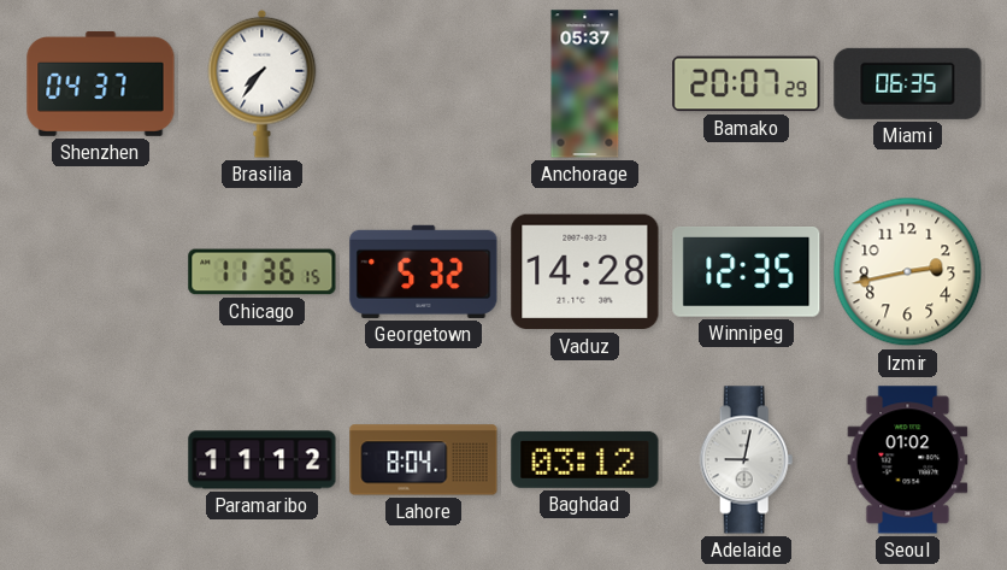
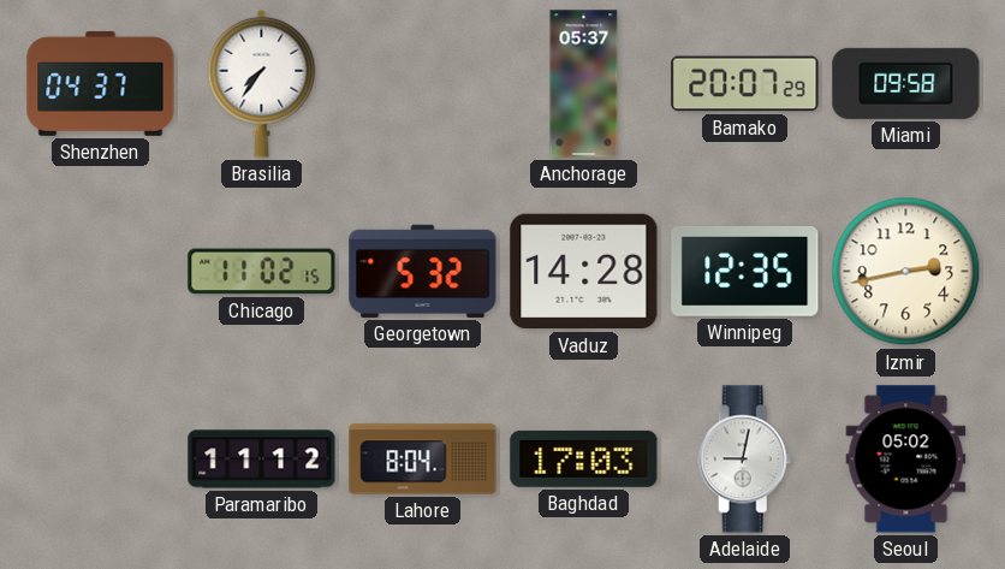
Miami: 06:35 -> 09:58 (906, 83)
Chicago: 11:36 -> 11:02 (262, 272)
Baghdad: 03:12 -> 17:03 (584, 458)
Seoul: 01:02 -> 05:02 (906, 460)
